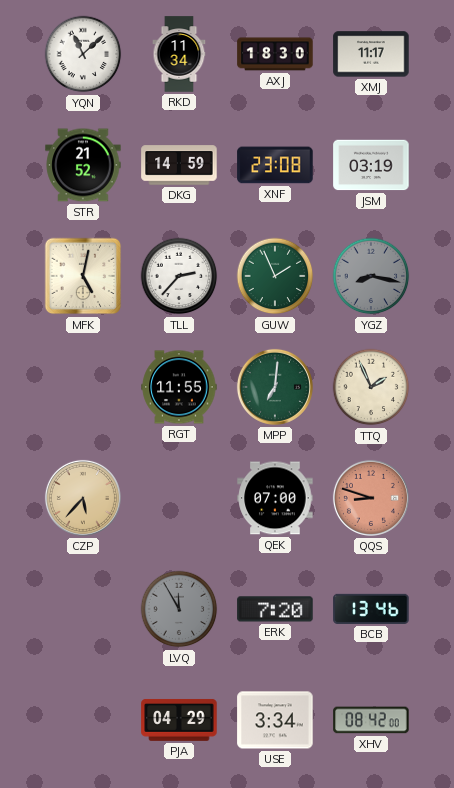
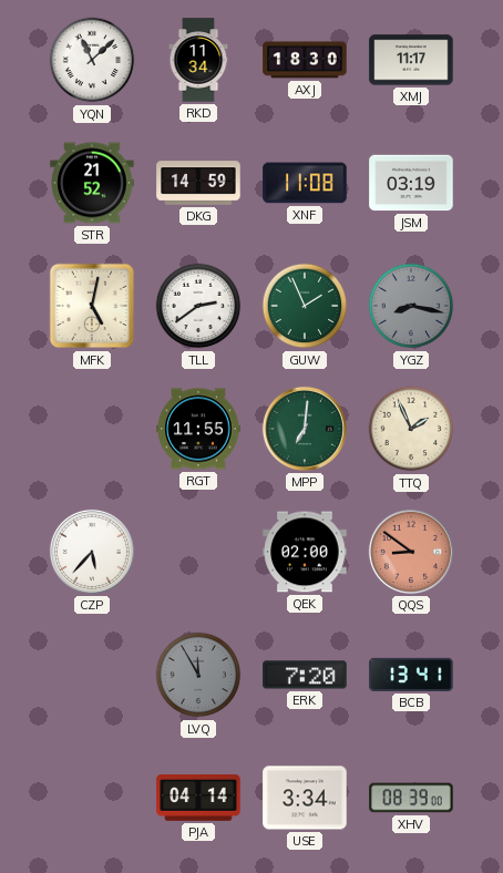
XNF: 23:08 -> 11:08 (305, 183)
TLL: 2:37 -> 2:39 (198, 306)
CZP dial: champagne -> white (92, 552)
QEK: 07:00 -> 02:00 (305, 552)
QQS: 8:48 -> 8:51 (411, 552)
BCB: 13:46 -> 13:41 (411, 675)
PJA: 04:29 -> 04:14 (198, 798)
XHV: 08:42 -> 08:39 (411, 798)
